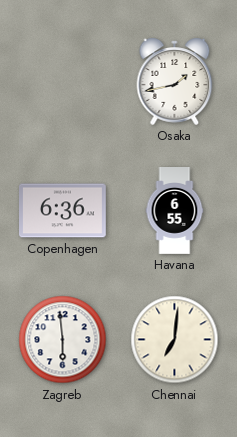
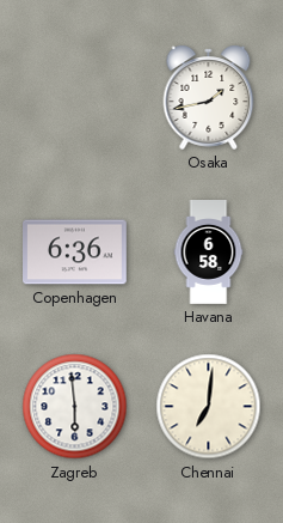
Havana: 6:55 -> 6:58 (209, 253)
